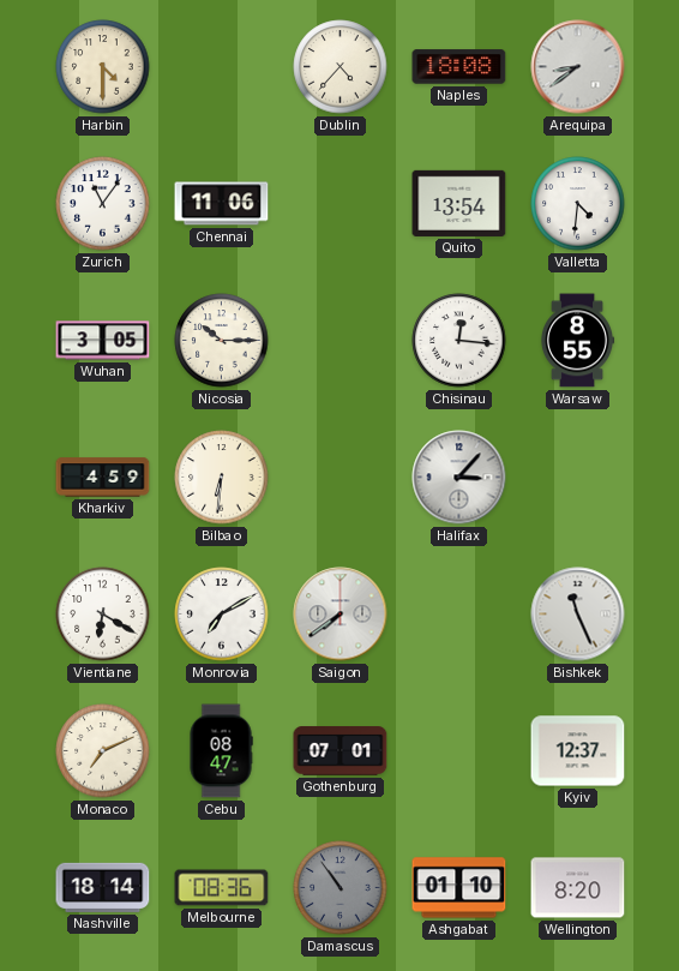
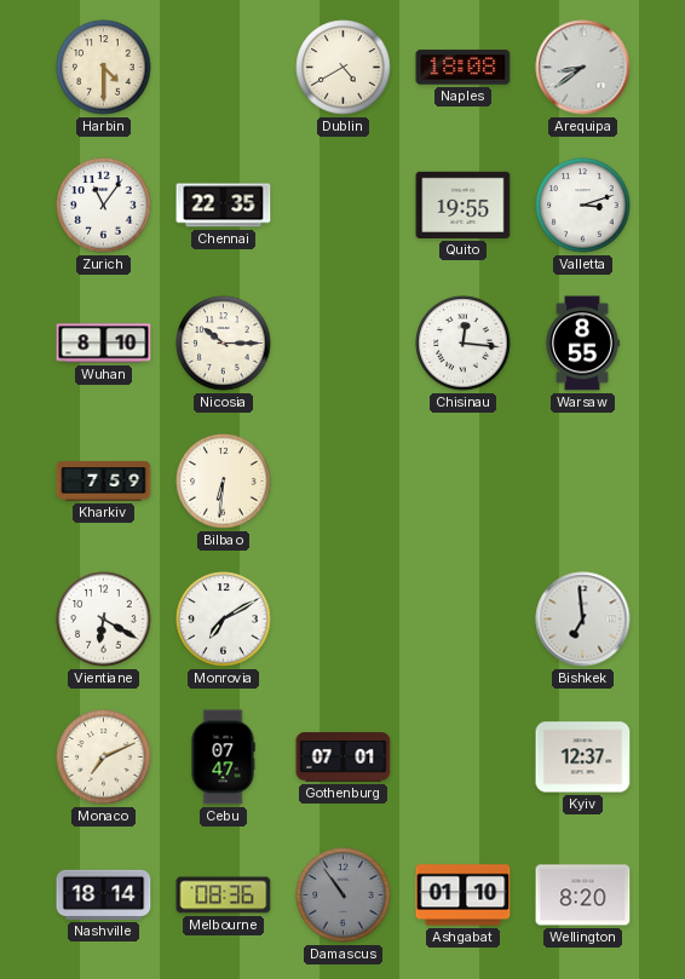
Dublin: 4:37 -> 4:40 (344, 68)
Chennai: 11:06 -> 22:35 (224, 206)
Quito: 13:54 -> 19:55 (464, 205)
Valletta: 4:31 -> 3:12 (583, 206)
Wuhan: 3:05 -> 8:10 (104, 344)
Kharkiv: 4:59 -> 7:59 (104, 482)
Halifax: 3:07 -> none (459, 478)
Saigon: 7:39 -> none (341, 615)
Bishkek: 11:26 -> 6:59 (583, 620)
Cebu: 08:47 -> 07:47 (223, 758)
